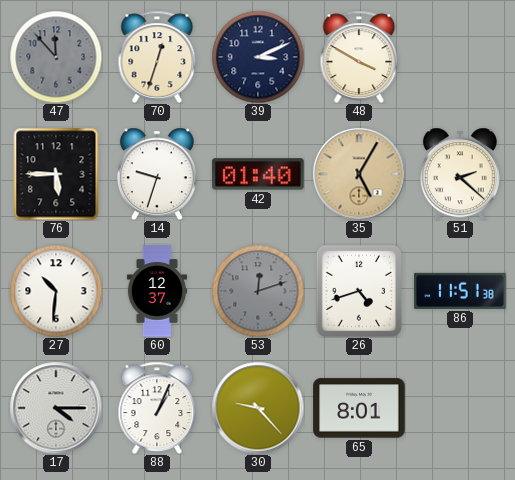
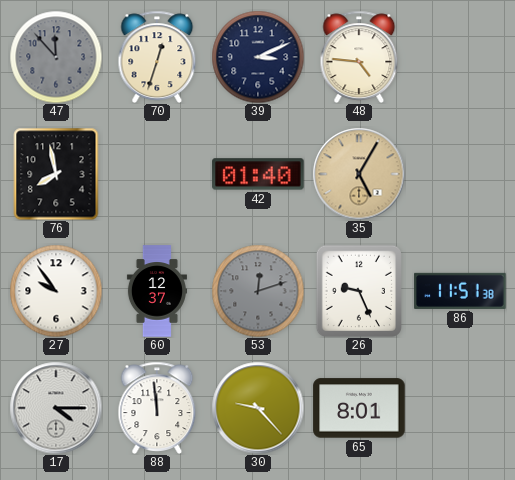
48: 3:50 -> 4:46 (359, 57)
76: 5:45 -> 7:58 (56, 174)
14: 9:33 -> none (157, 174)
51: 2:22 -> none (460, 174)
27: 10:31 -> 9:54 (56, 291)
26: 4:42 -> 9:26 (359, 290)
88: 1:04 -> 11:59 (157, 408)
